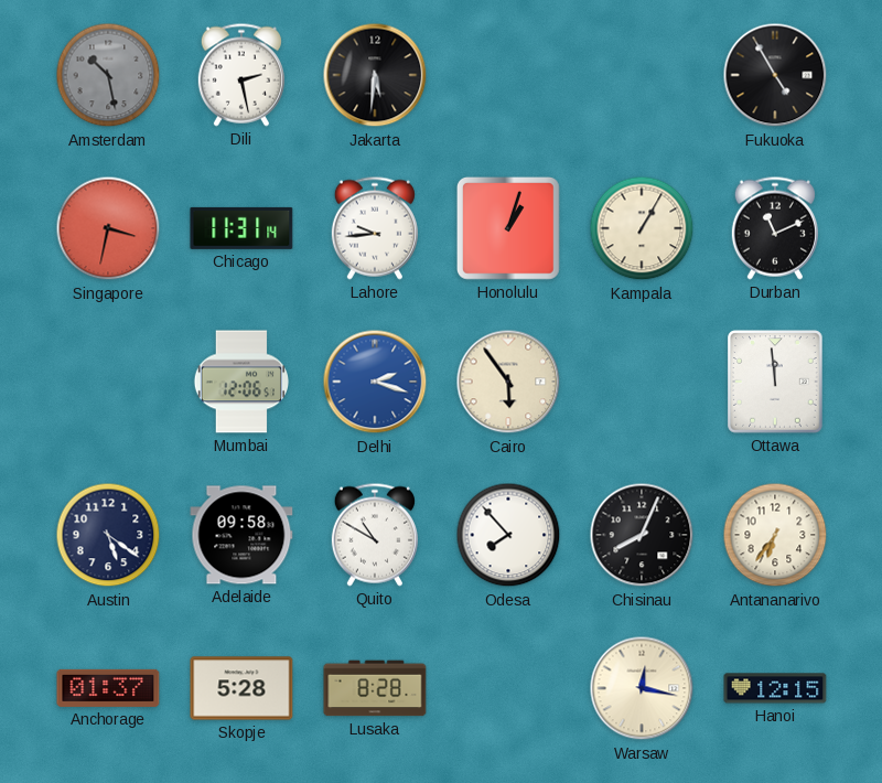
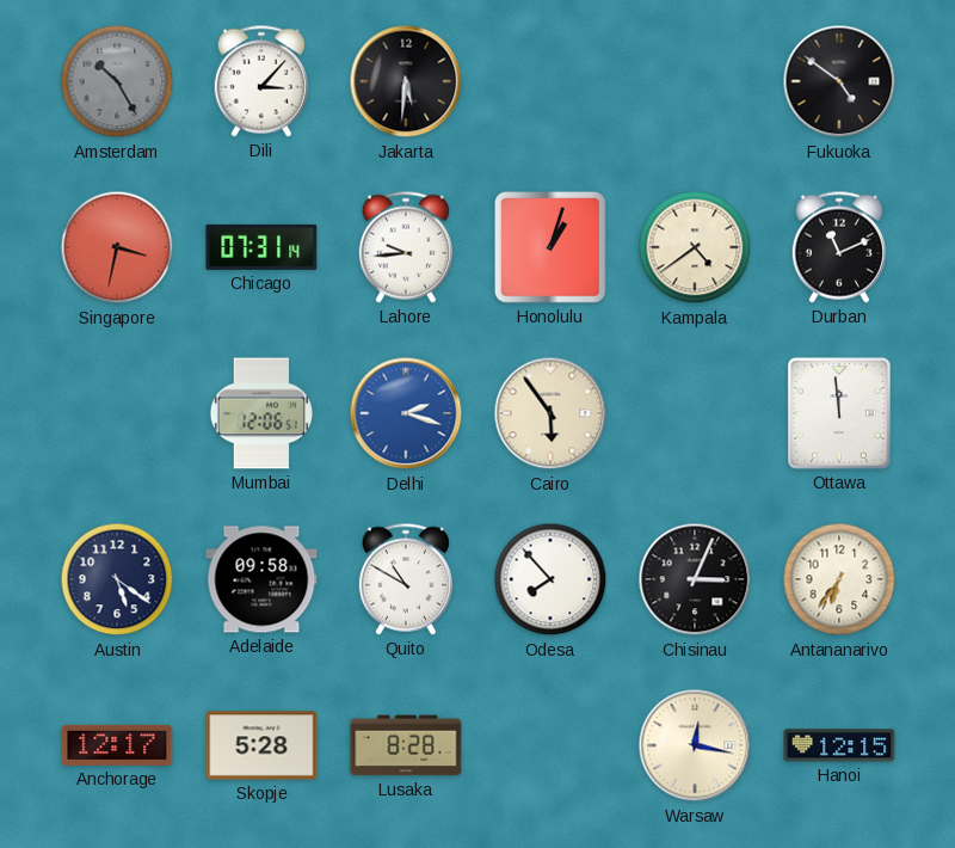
Amsterdam: 10:28 -> 10:25 (117, 81)
Dili: 2:28 -> 3:07 (261, 81)
Fukuoka: 4:55 -> 4:51 (839, 81)
Chicago: 11:31 -> 07:31 (261, 247)
Kampala: 1:05 -> 4:39 (695, 247)
Chisinau: 8:04 -> 3:04 (695, 579)
Anchorage: 01:37 -> 12:17 (117, 745)
